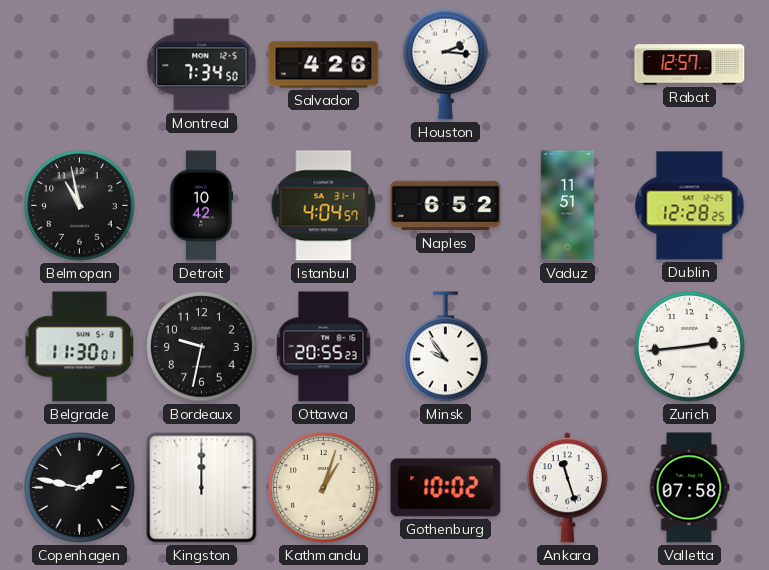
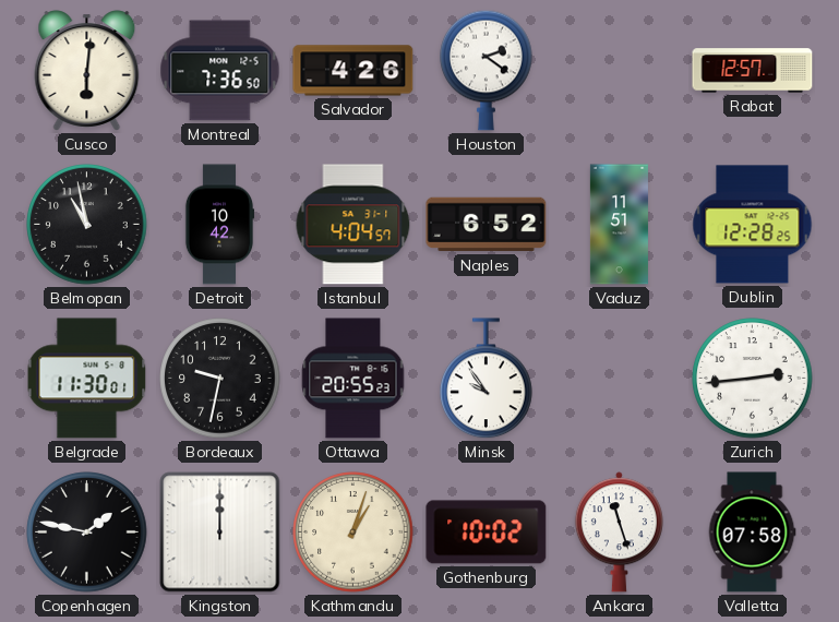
Cusco: none -> 6:01 (87, 71)
Montreal: 7:34 -> 7:36 (220, 71)
Houston: 2:16 -> 2:21 (487, 70)
